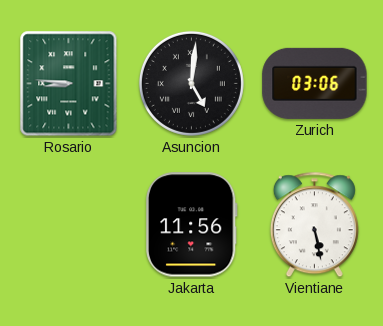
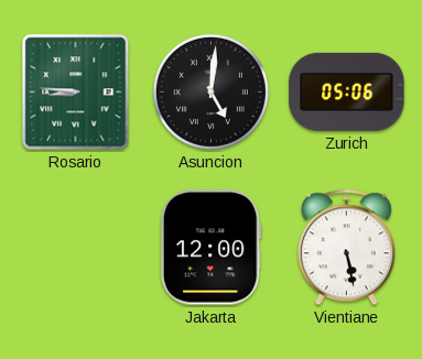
Zurich: 03:06 -> 05:06 (347, 91)
Jakarta: 11:56 -> 12:00 (210, 248)
